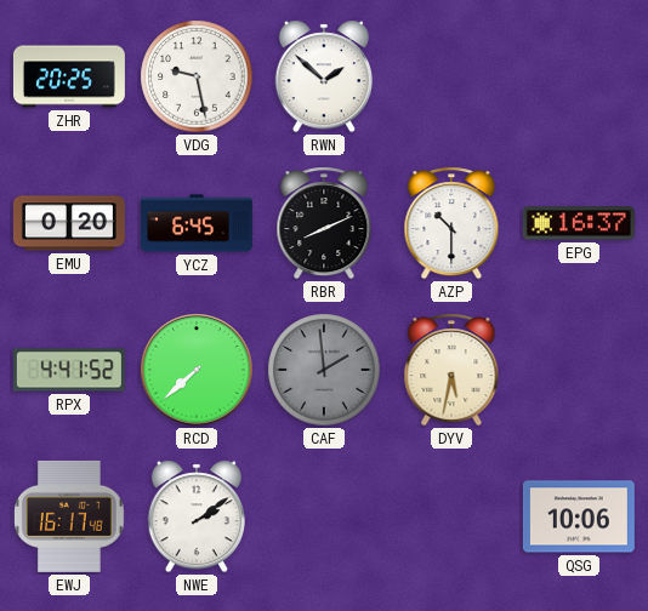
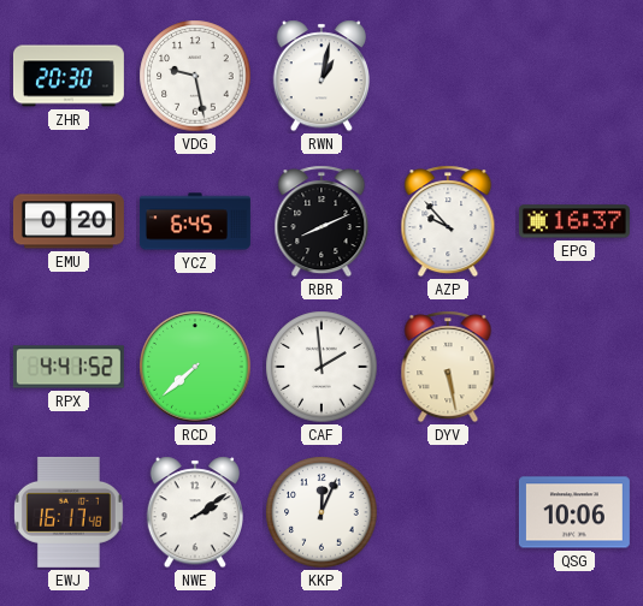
ZHR: 20:25 -> 20:30 (69, 76)
RWN: 1:52 -> 1:02 (320, 76)
AZP: 10:30 -> 9:53 (448, 221)
CAF dial: grey -> white (321, 367)
DYV: 5:32 -> 5:28 (448, 367)
KKP: none -> 12:04 (321, 512)
